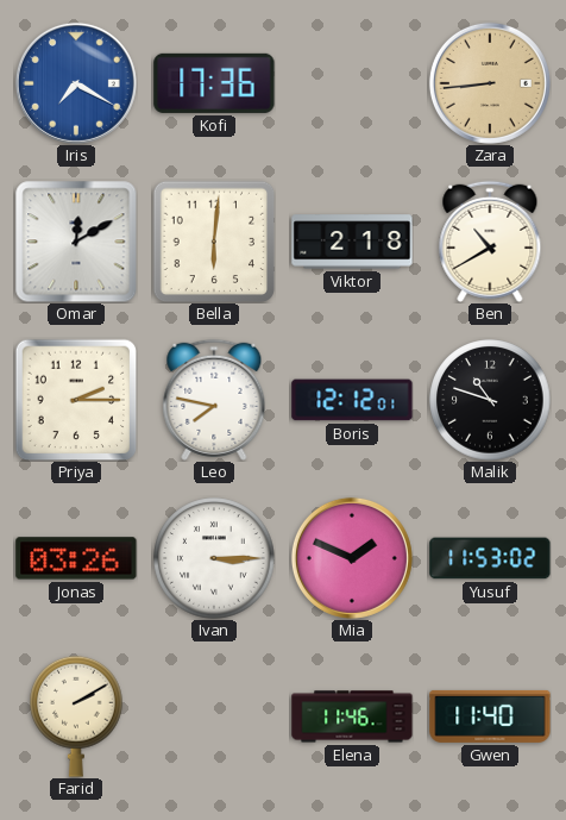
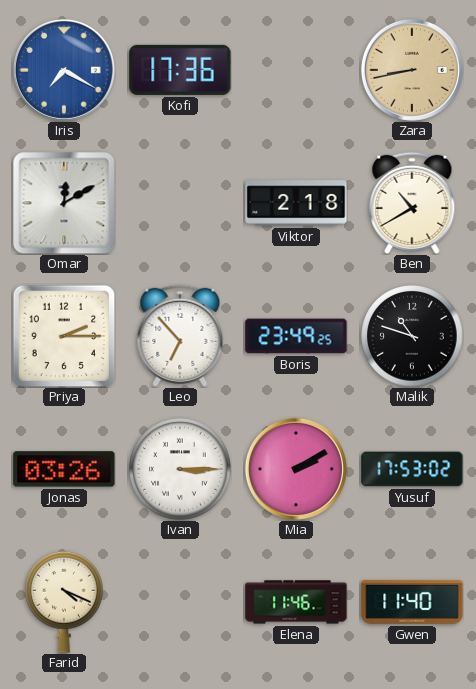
Zara: 8:44 -> 8:43 (412, 70)
Bella: 6:01 -> none (214, 242)
Leo: 7:47 -> 6:53 (180, 336)
Boris: 12:12 -> 23:49 (296, 336)
Mia: 1:49 -> 2:10 (296, 469)
Yusuf: 11:53 -> 17:53 (412, 469)
Farid: 2:10 -> 4:19 (64, 602)
